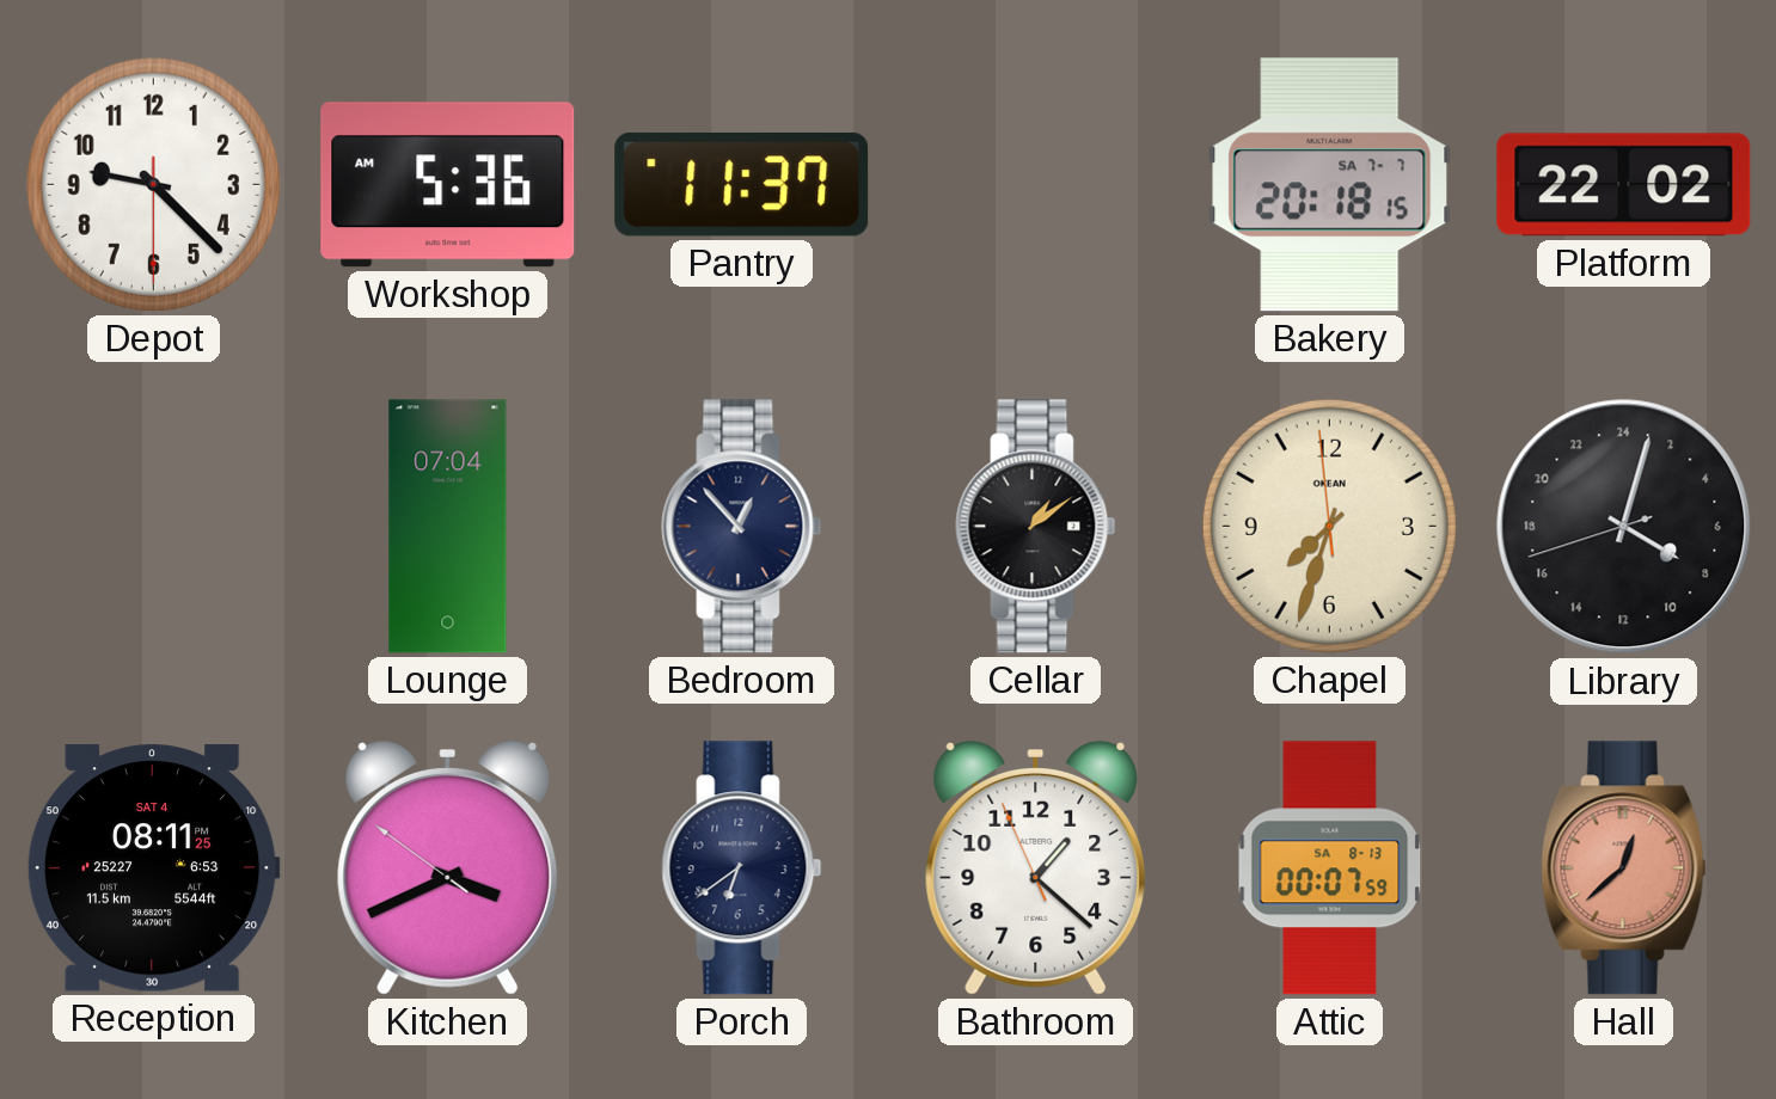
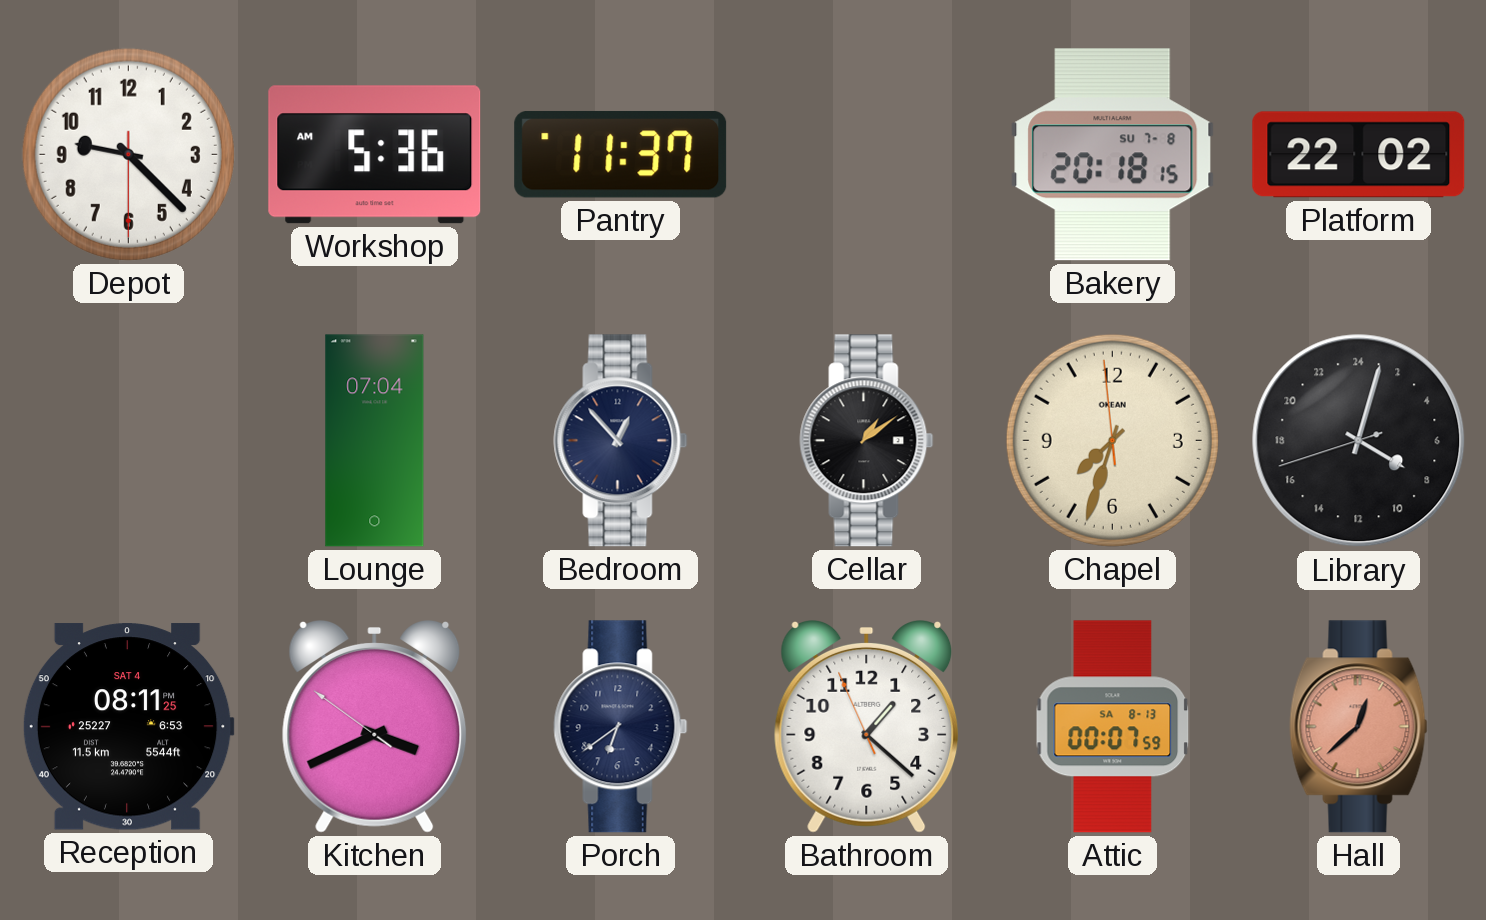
Bakery date: SA 7-7 -> SU 7-8 (1113, 155)
